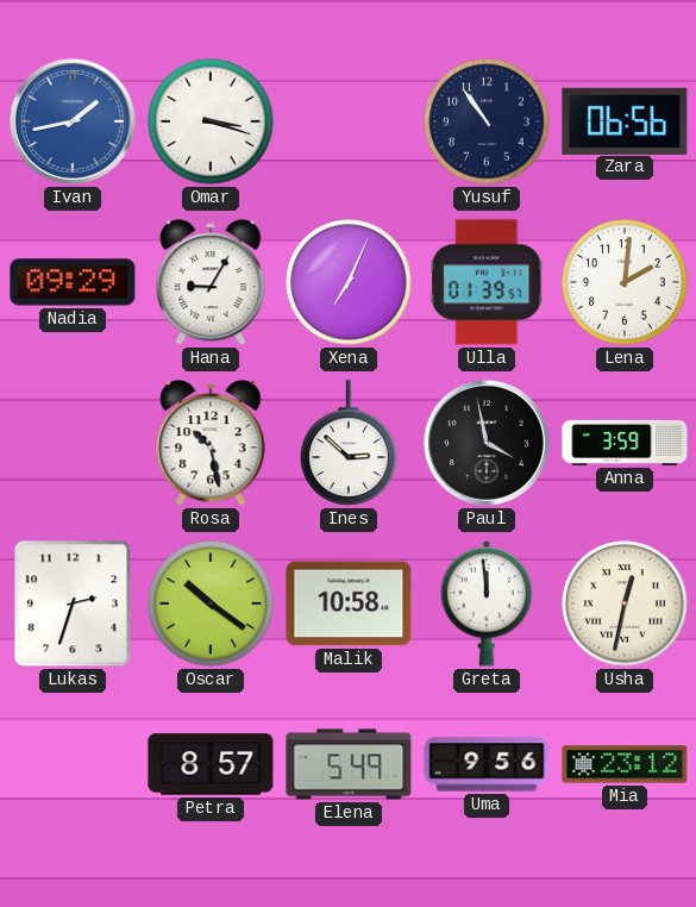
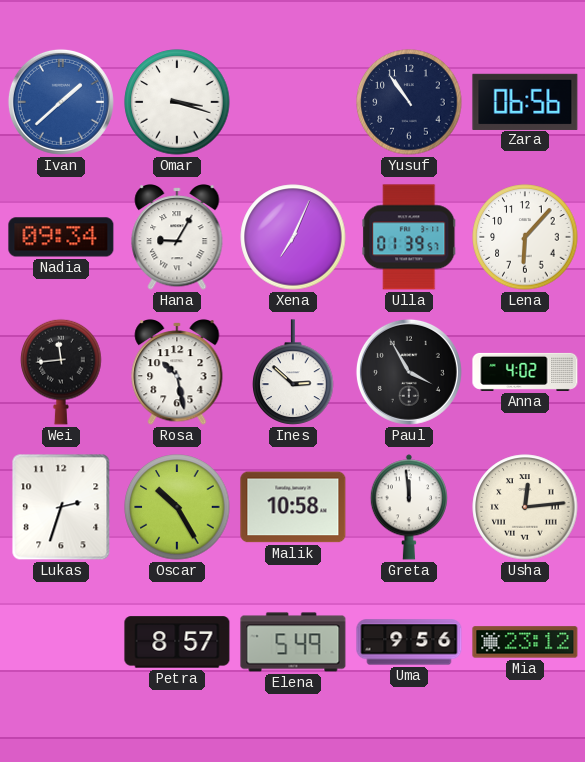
Ivan: 1:43 -> 1:38 (61, 102)
Nadia: 09:29 -> 09:34 (61, 237)
Lena: 2:01 -> 6:07 (525, 237)
Wei: none -> 11:44 (61, 372)
Paul: 3:58 -> 3:55 (409, 372)
Anna: 3:59 -> 4:02 (525, 372)
Oscar: 10:21 -> 10:25 (177, 507)
Usha: 12:32 -> 12:14 (525, 507)
